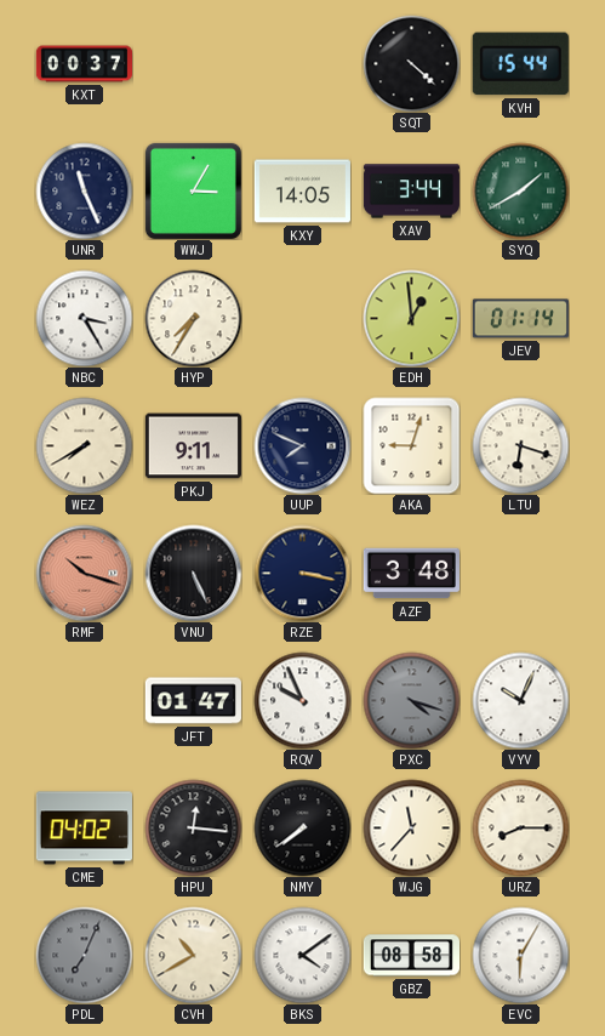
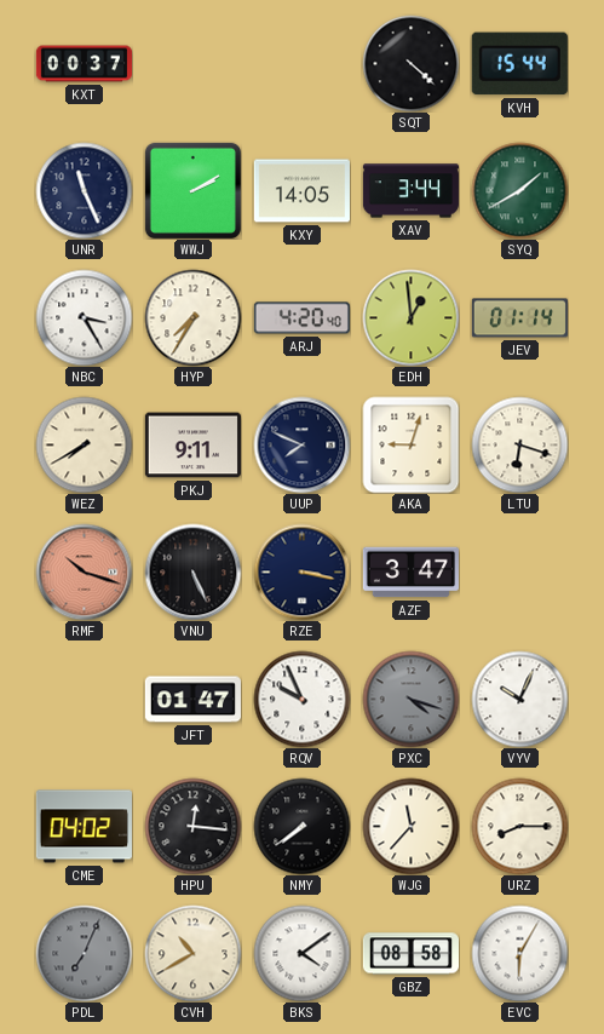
WWJ: 3:05 -> 2:10 (192, 190)
ARJ: none -> 4:20 (301, 318)
AZF: 3:48 -> 3:47 (410, 573)
